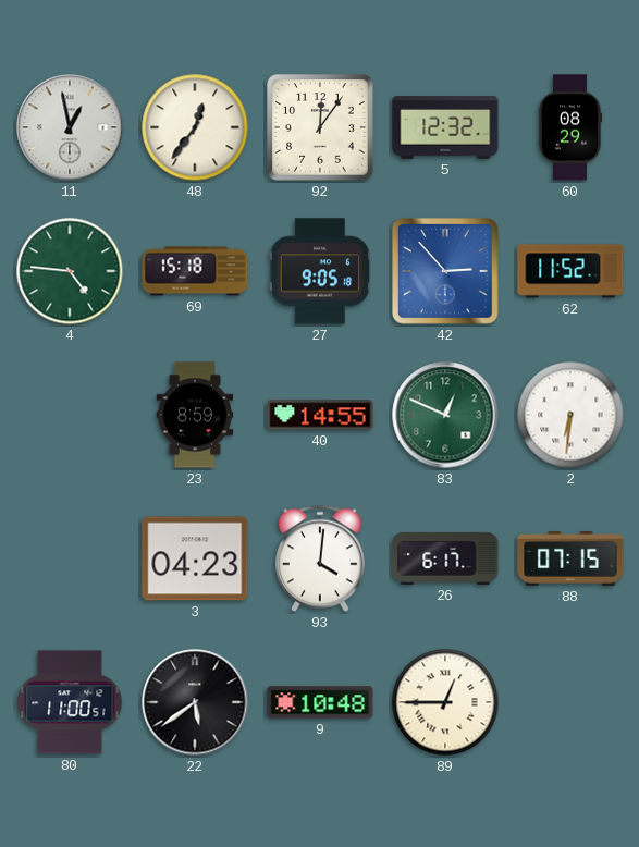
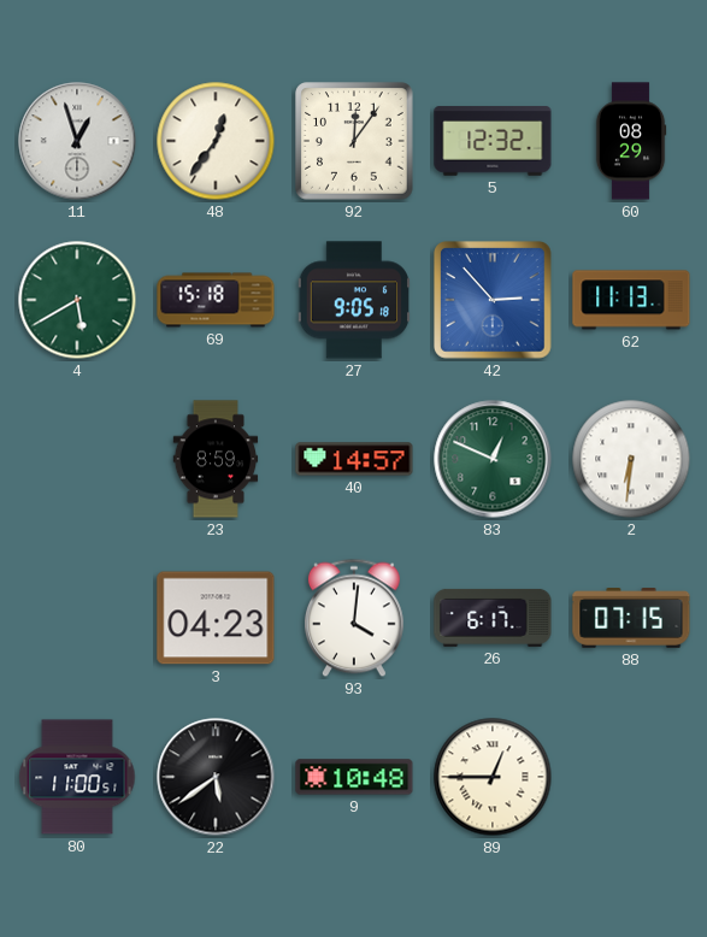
11: 12:58 -> 12:57 (77, 141)
4: 4:46 -> 5:40 (77, 300)
62: 11:52 -> 11:13 (631, 300)
40: 14:55 -> 14:57 (354, 459)
